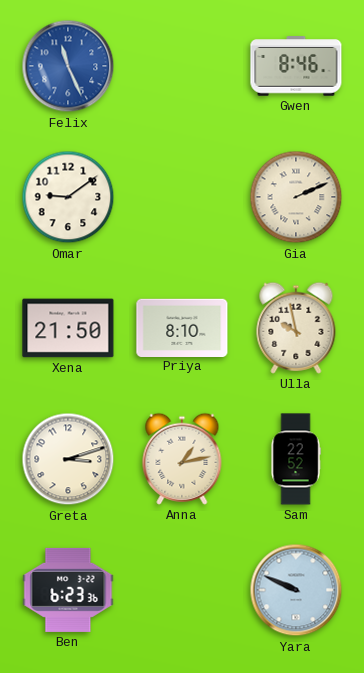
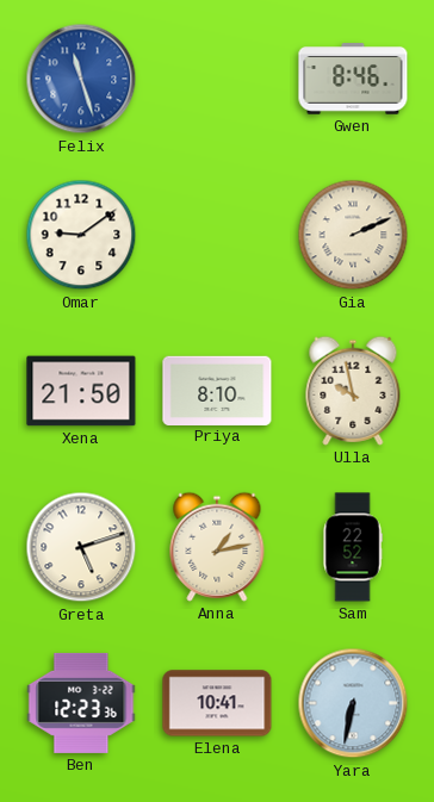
Felix: 11:26 -> 11:27 (81, 79)
Greta: 3:12 -> 5:12 (81, 547)
Ben: 6:23 -> 12:23 (81, 703)
Elena: none -> 10:41 (217, 703)
Yara: 9:49 -> 6:32 (353, 703)
